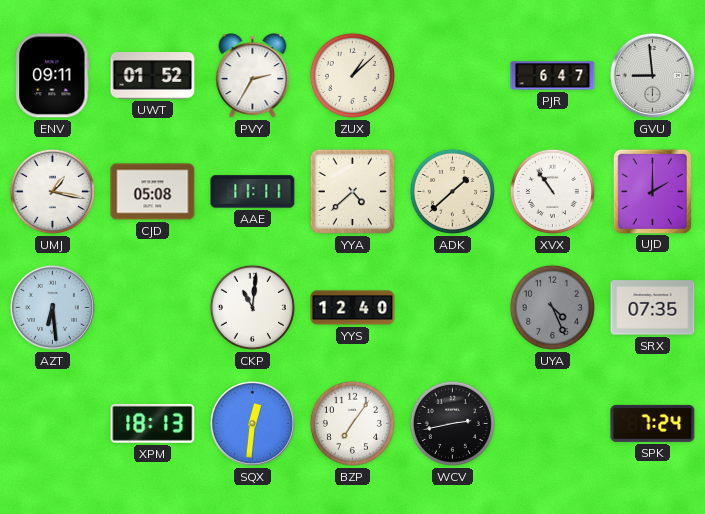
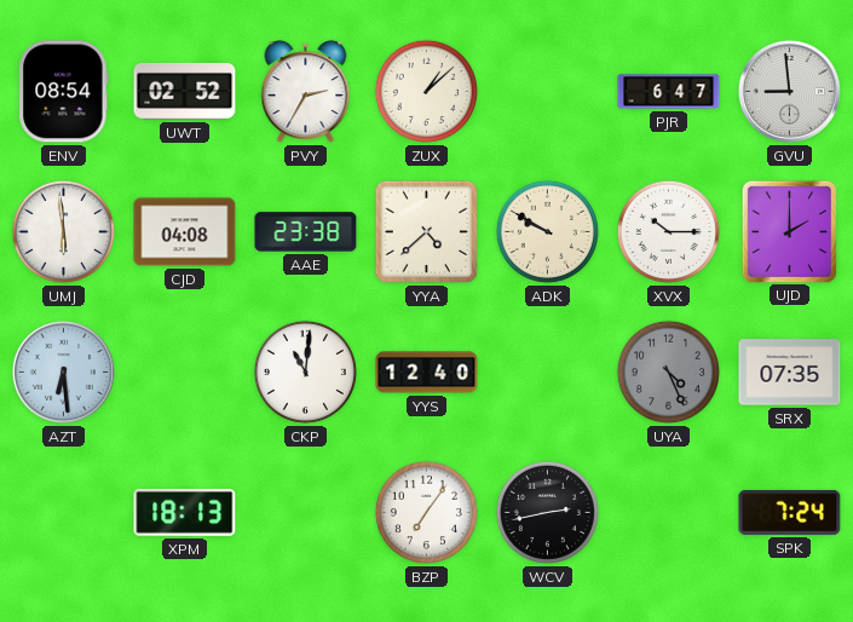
ENV: 09:11 -> 08:54 (64, 92)
UWT: 01:52 -> 02:52 (185, 92)
UMJ: 1:17 -> 5:59 (63, 231)
CJD: 05:08 -> 04:08 (185, 232)
AAE: 11:11 -> 23:38 (306, 232)
ADK: 1:38 -> 9:50 (547, 231)
XVX: 10:54 -> 10:15 (668, 231)
SQX: 12:31 -> none (252, 423)
